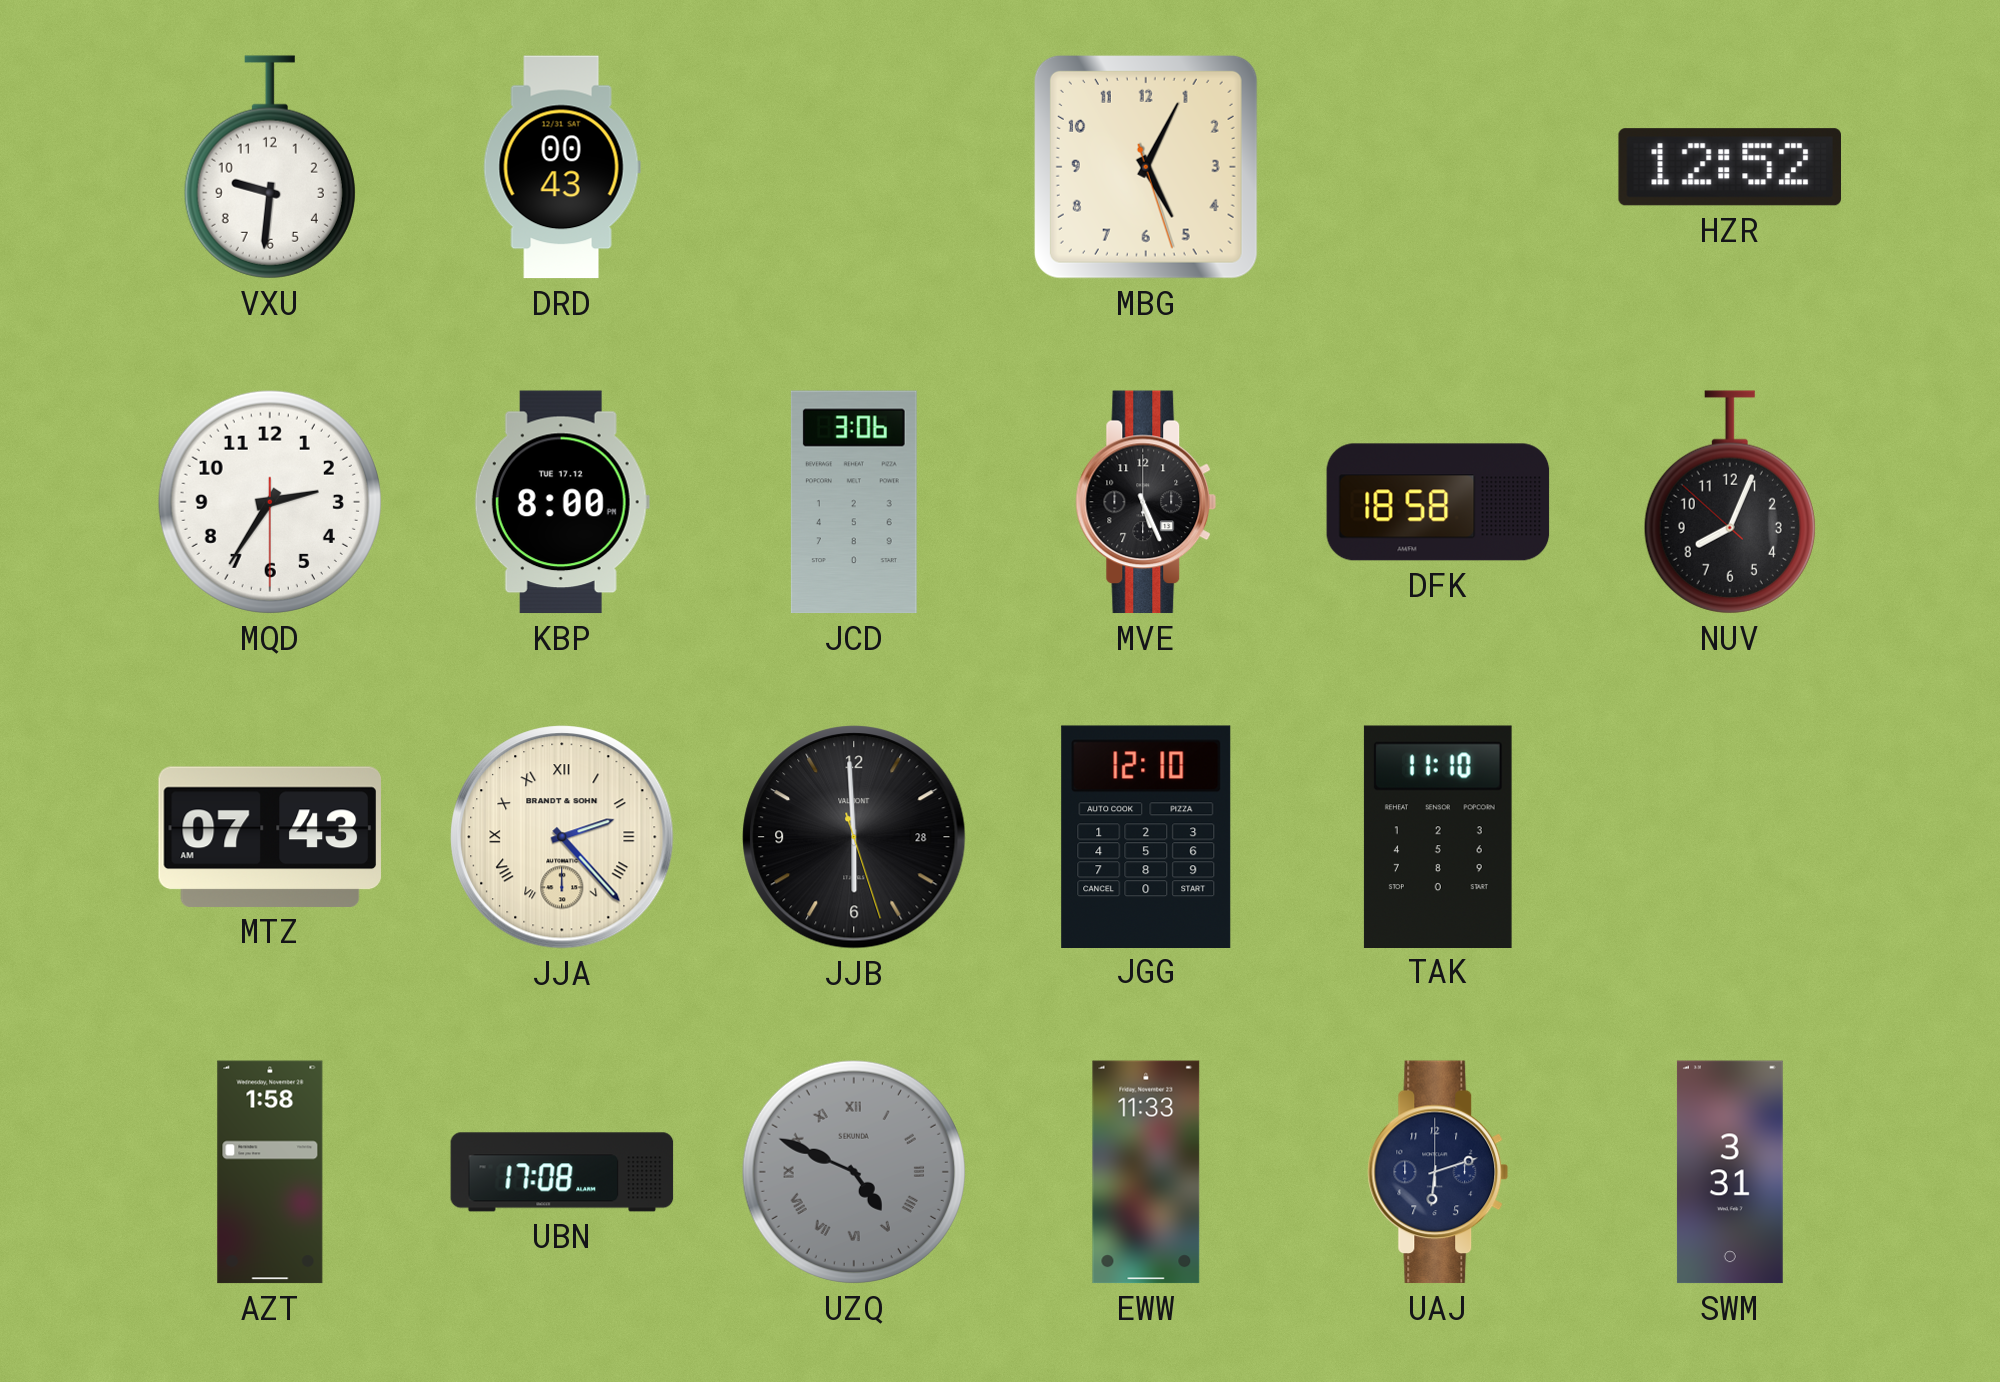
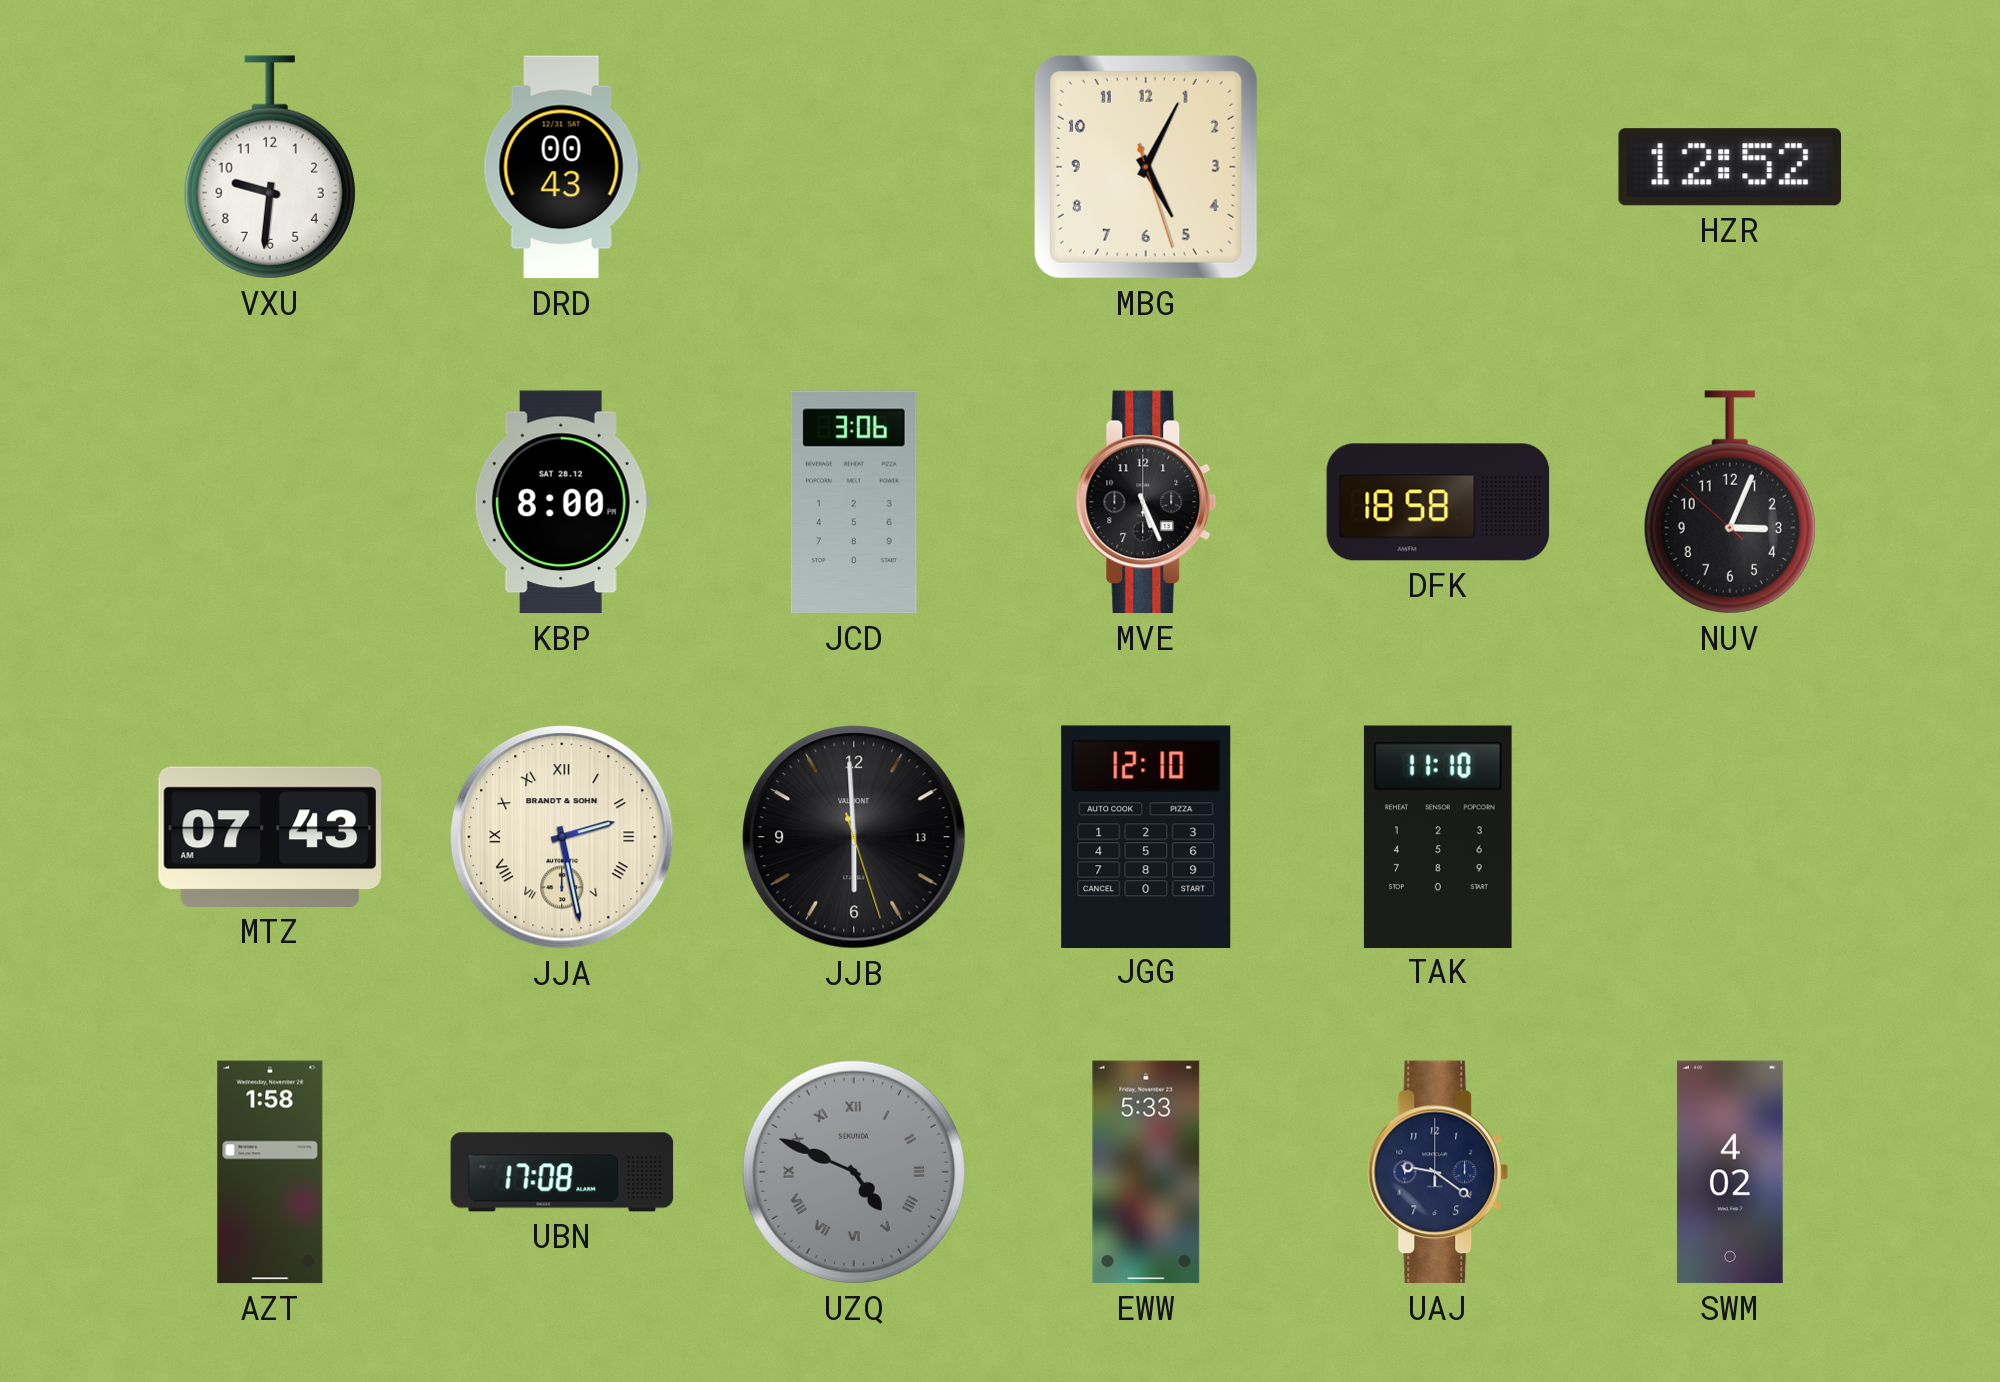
MQD: 2:35 -> none (270, 502)
KBP date: TUE 17.12 -> SAT 28.12 (562, 502)
NUV: 8:03 -> 3:03 (1730, 502)
JJA: 2:23 -> 2:28 (562, 837)
JJB date: 28 -> 13 (854, 837)
EWW: 11:33 -> 5:33 (1146, 1172)
UAJ: 6:12 -> 9:21 (1438, 1172)
SWM: 3:31 -> 4:02 (1730, 1172)
